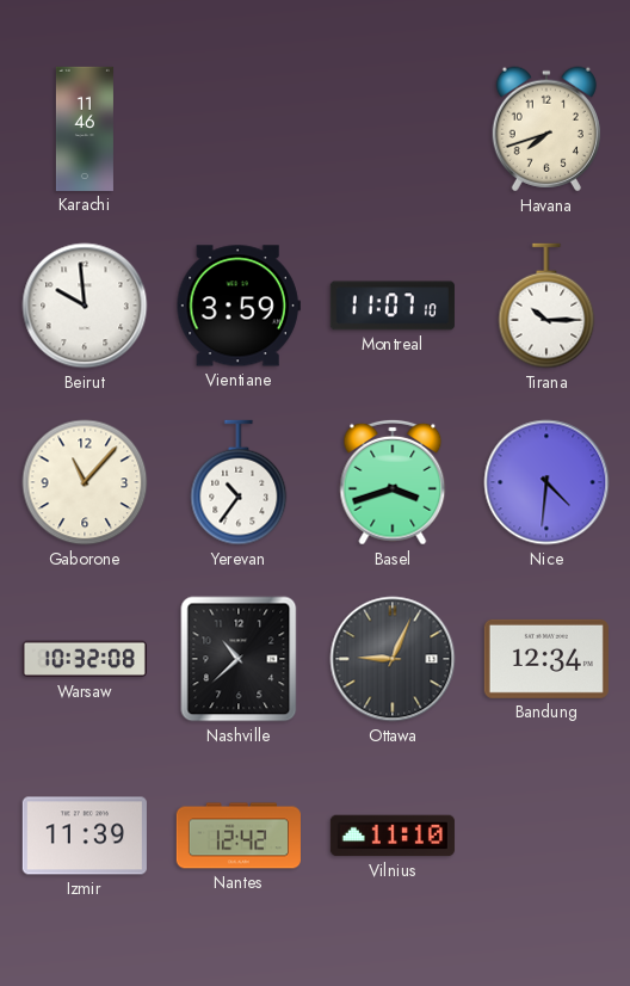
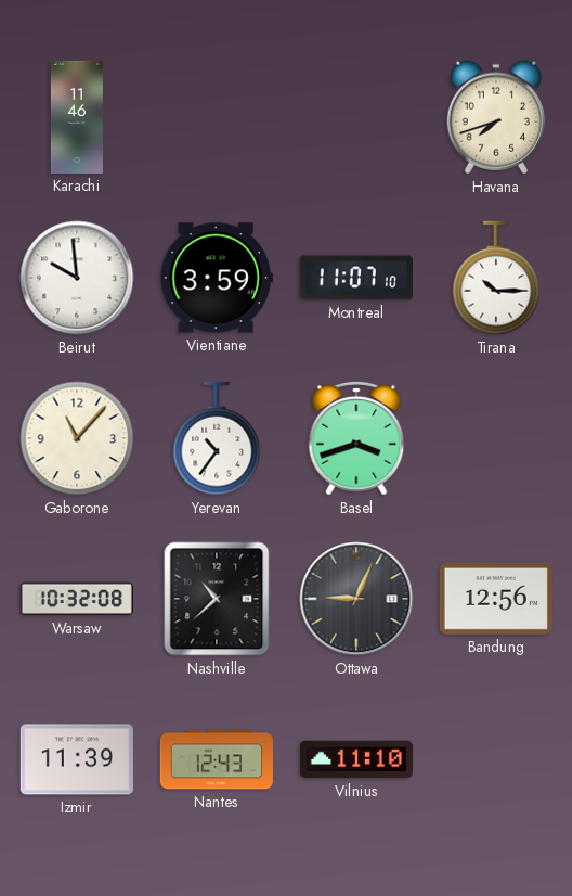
Nice: 4:31 -> none (546, 482)
Bandung: 12:34 -> 12:56 (496, 599)
Nantes: 12:42 -> 12:43 (217, 759)
